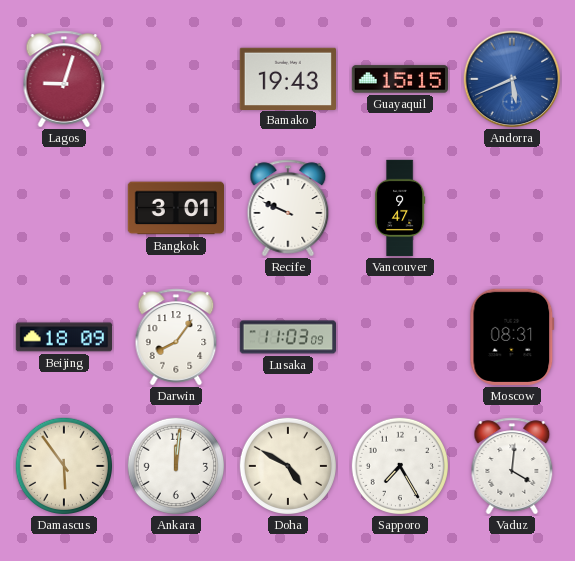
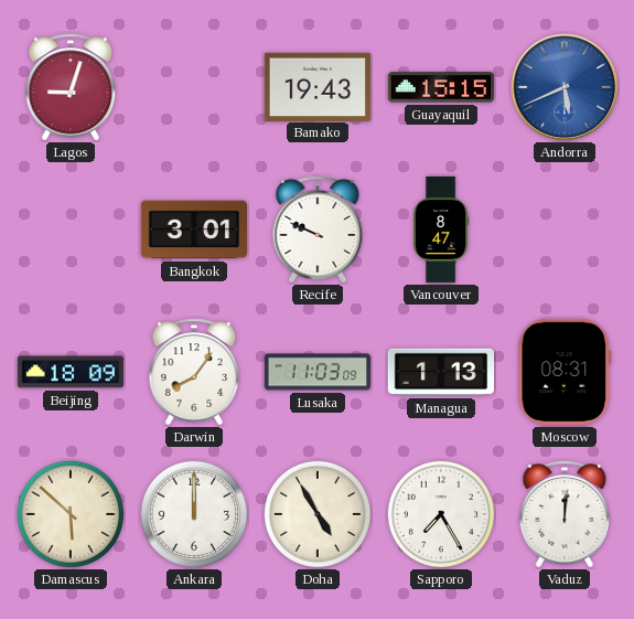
Vancouver: 9:47 -> 8:47 (442, 230)
Managua: none -> 1:13 (440, 372)
Damascus: 5:54 -> 5:52 (69, 513)
Ankara: 12:01 -> 12:00 (193, 513)
Doha: 4:50 -> 4:55 (316, 513)
Vaduz: 4:01 -> 12:01 (565, 514)
